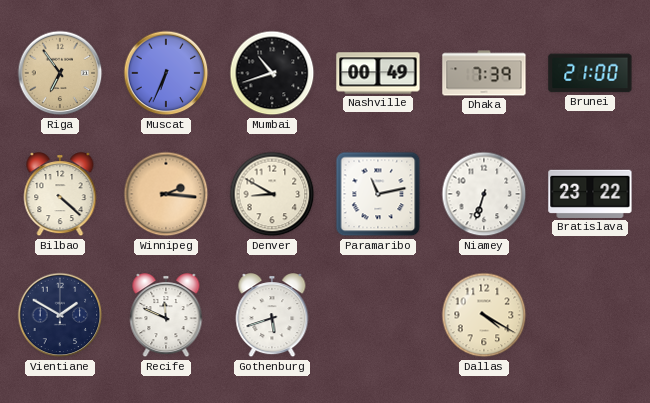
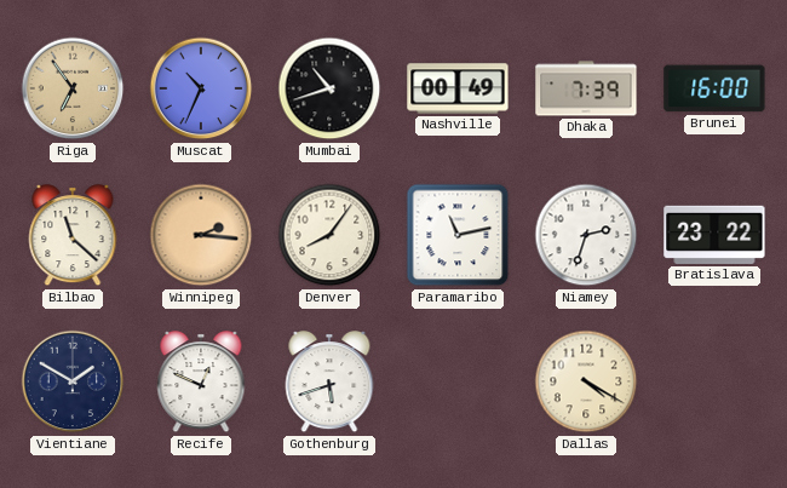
Muscat: 6:34 -> 10:34 (201, 88)
Brunei: 21:00 -> 16:00 (714, 88)
Bilbao: 4:22 -> 11:22 (73, 236)
Denver: 8:50 -> 8:06 (329, 235)
Niamey: 6:33 -> 2:33 (586, 235)
Recife: 11:49 -> 12:49 (201, 383)
